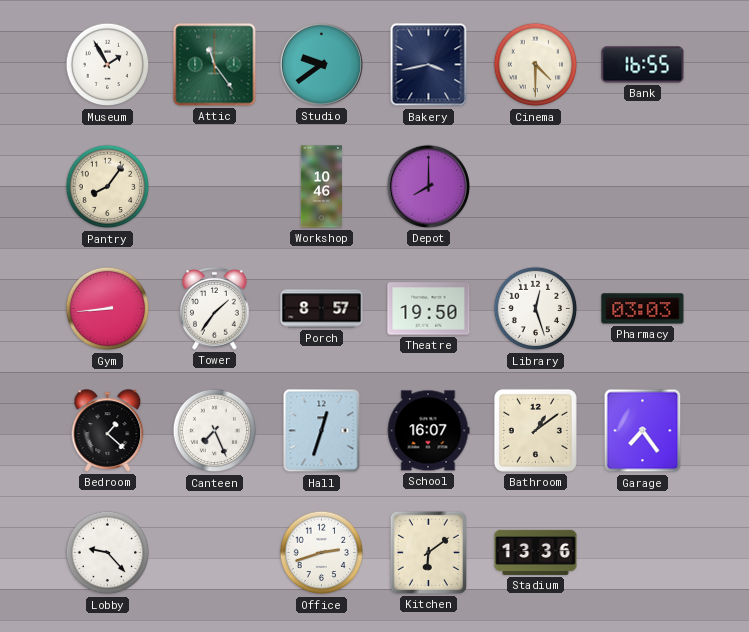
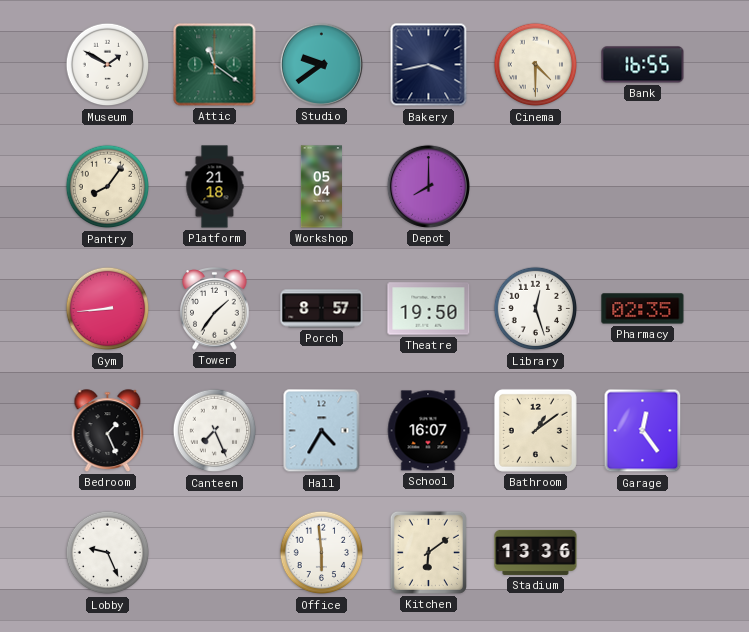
Museum: 1:55 -> 1:50 (108, 65)
Attic: 11:24 -> 11:21 (215, 65)
Platform: none -> 21:18 (215, 187)
Workshop: 10:46 -> 05:04 (321, 187)
Pharmacy: 03:03 -> 02:35 (643, 309)
Bedroom: 1:22 -> 1:26 (108, 431)
Hall: 12:33 -> 4:35 (322, 431)
Garage: 7:24 -> 12:24 (643, 431)
Lobby: 9:23 -> 9:26 (108, 553)
Office: 2:42 -> 5:59 (322, 553)
